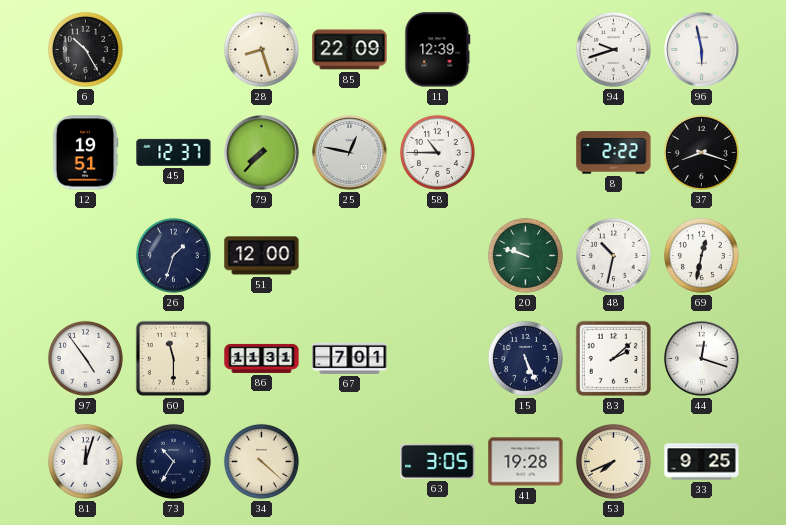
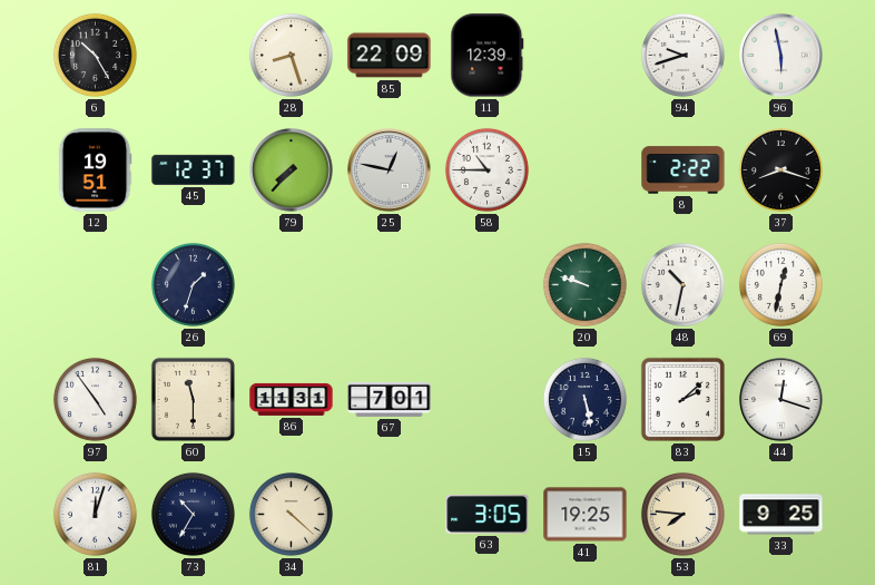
51: 12:00 -> none (262, 256)
15: 5:26 -> 5:28 (584, 399)
41: 19:28 -> 19:25 (586, 515)
53: 7:41 -> 7:46 (682, 514)
